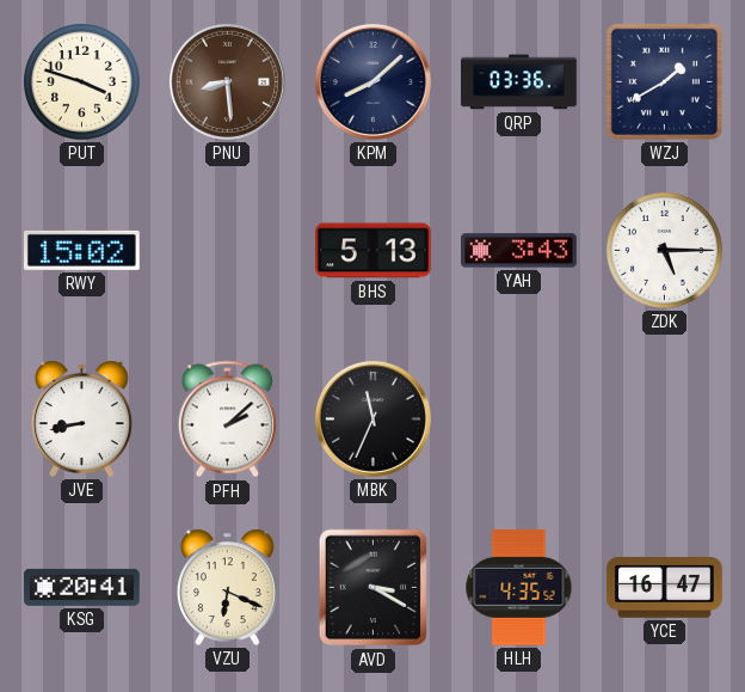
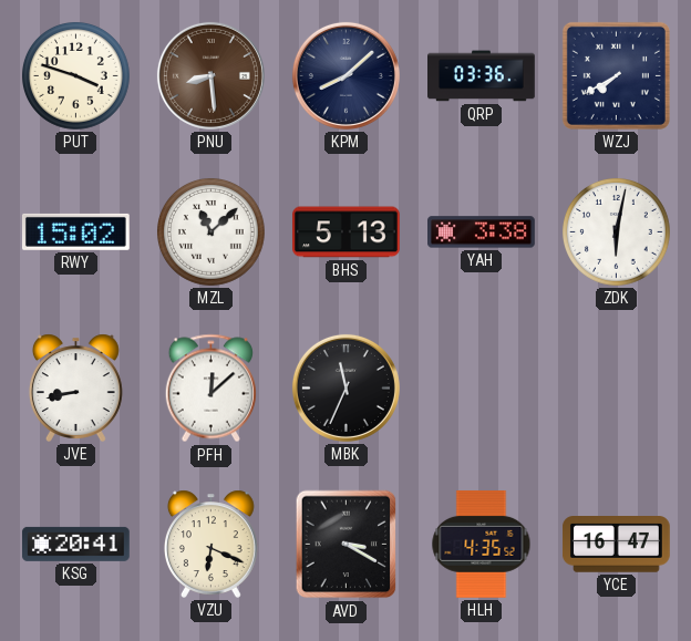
WZJ: 1:40 -> 7:40 (616, 75)
MZL: none -> 11:08 (210, 231)
YAH: 3:43 -> 3:38 (482, 232)
ZDK: 5:15 -> 6:02 (616, 231)
PFH: 2:08 -> 12:08 (210, 389)
